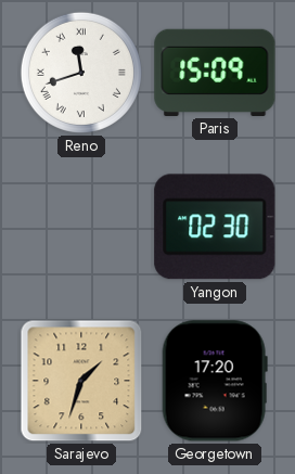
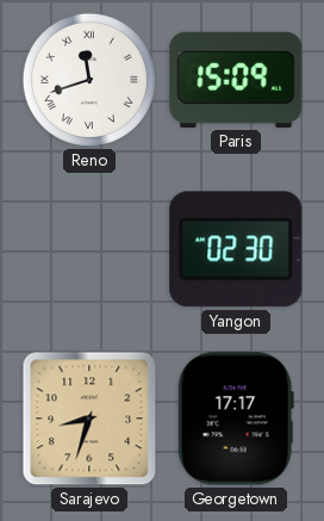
Sarajevo: 1:33 -> 8:33 (89, 418)
Georgetown: 17:20 -> 17:17 (236, 418)
